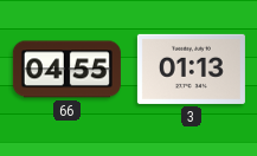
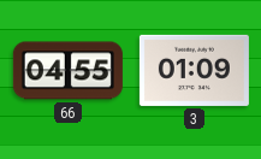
3: 01:13 -> 01:09 (194, 70)
